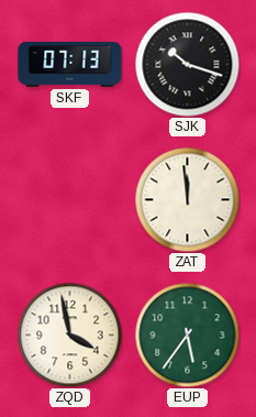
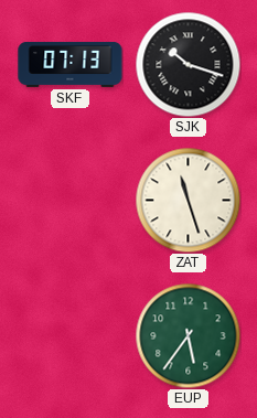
ZAT: 11:59 -> 11:27 (188, 200)
ZQD: 3:58 -> none (69, 334)
